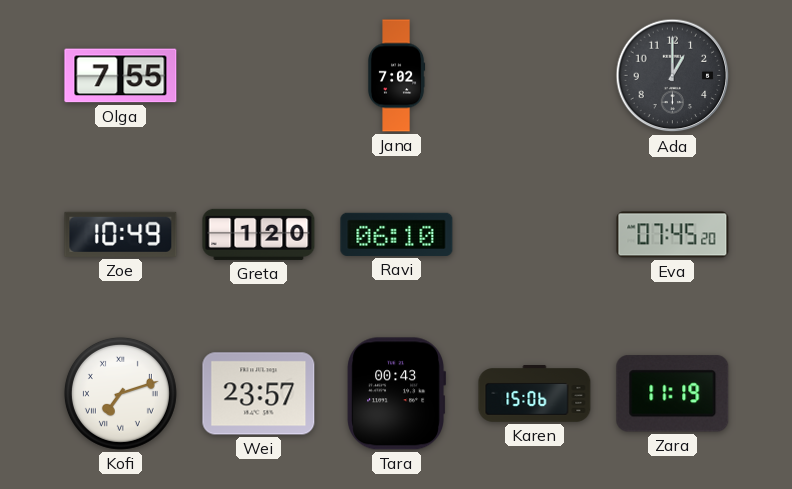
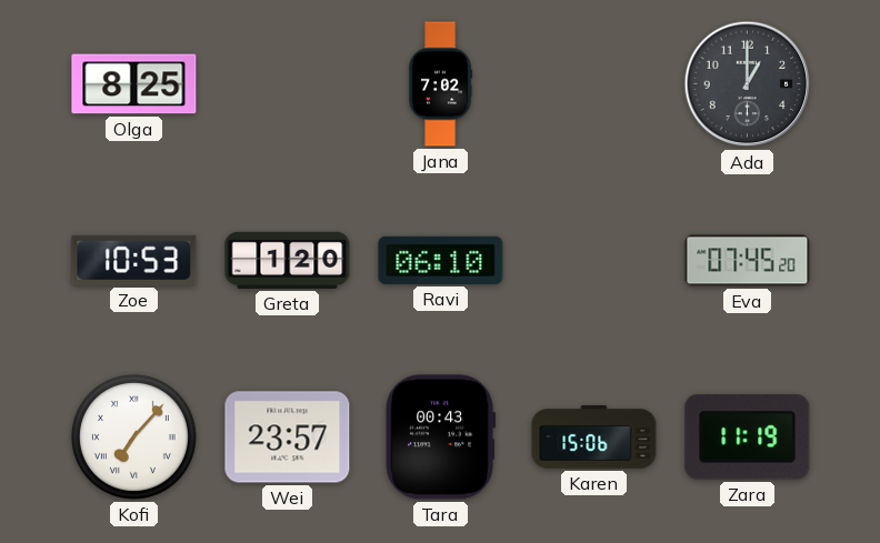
Olga: 7:55 -> 8:25 (134, 84)
Zoe: 10:49 -> 10:53 (134, 260)
Kofi: 7:12 -> 7:07 (133, 436)
